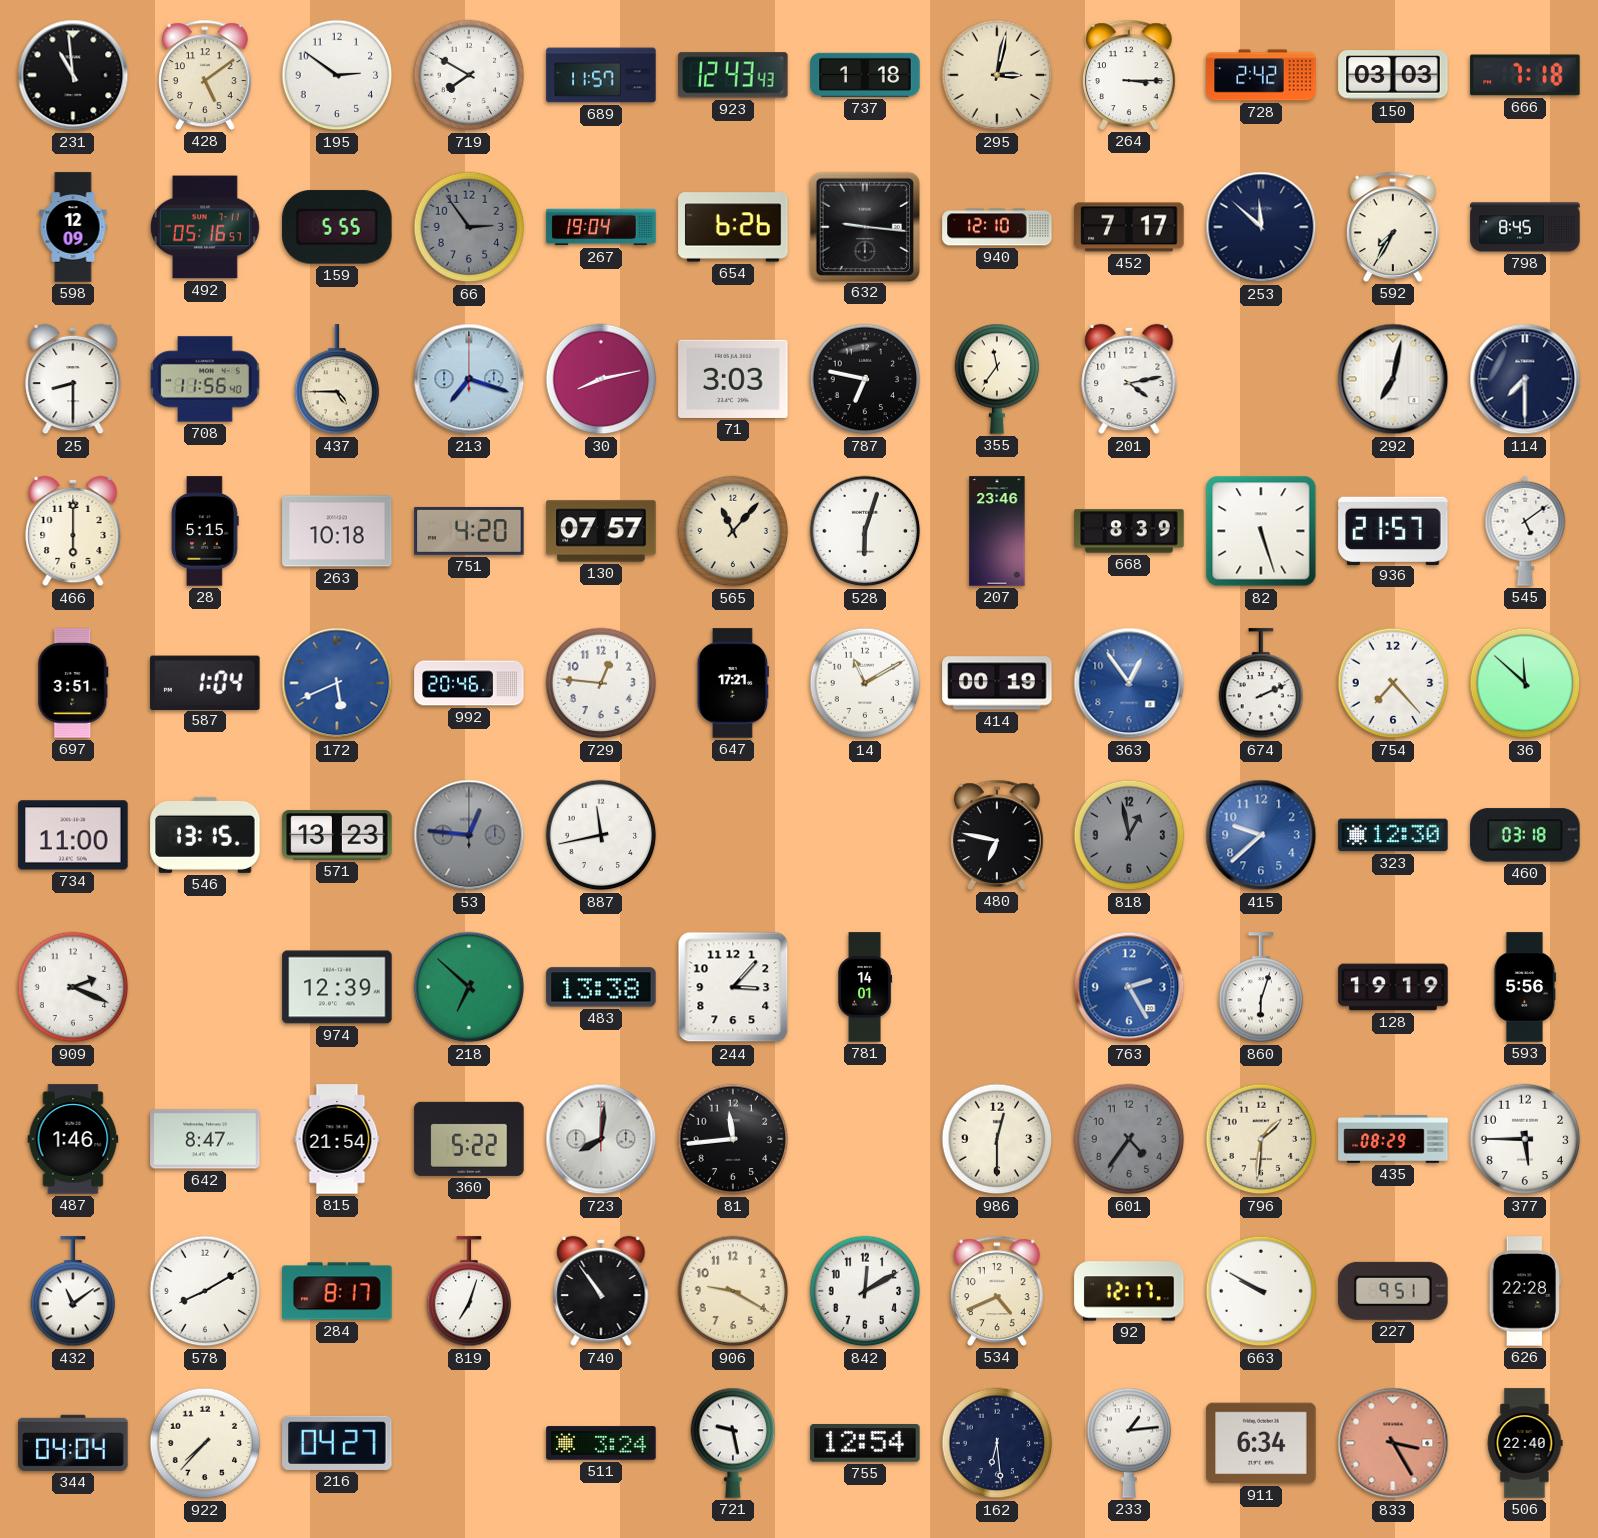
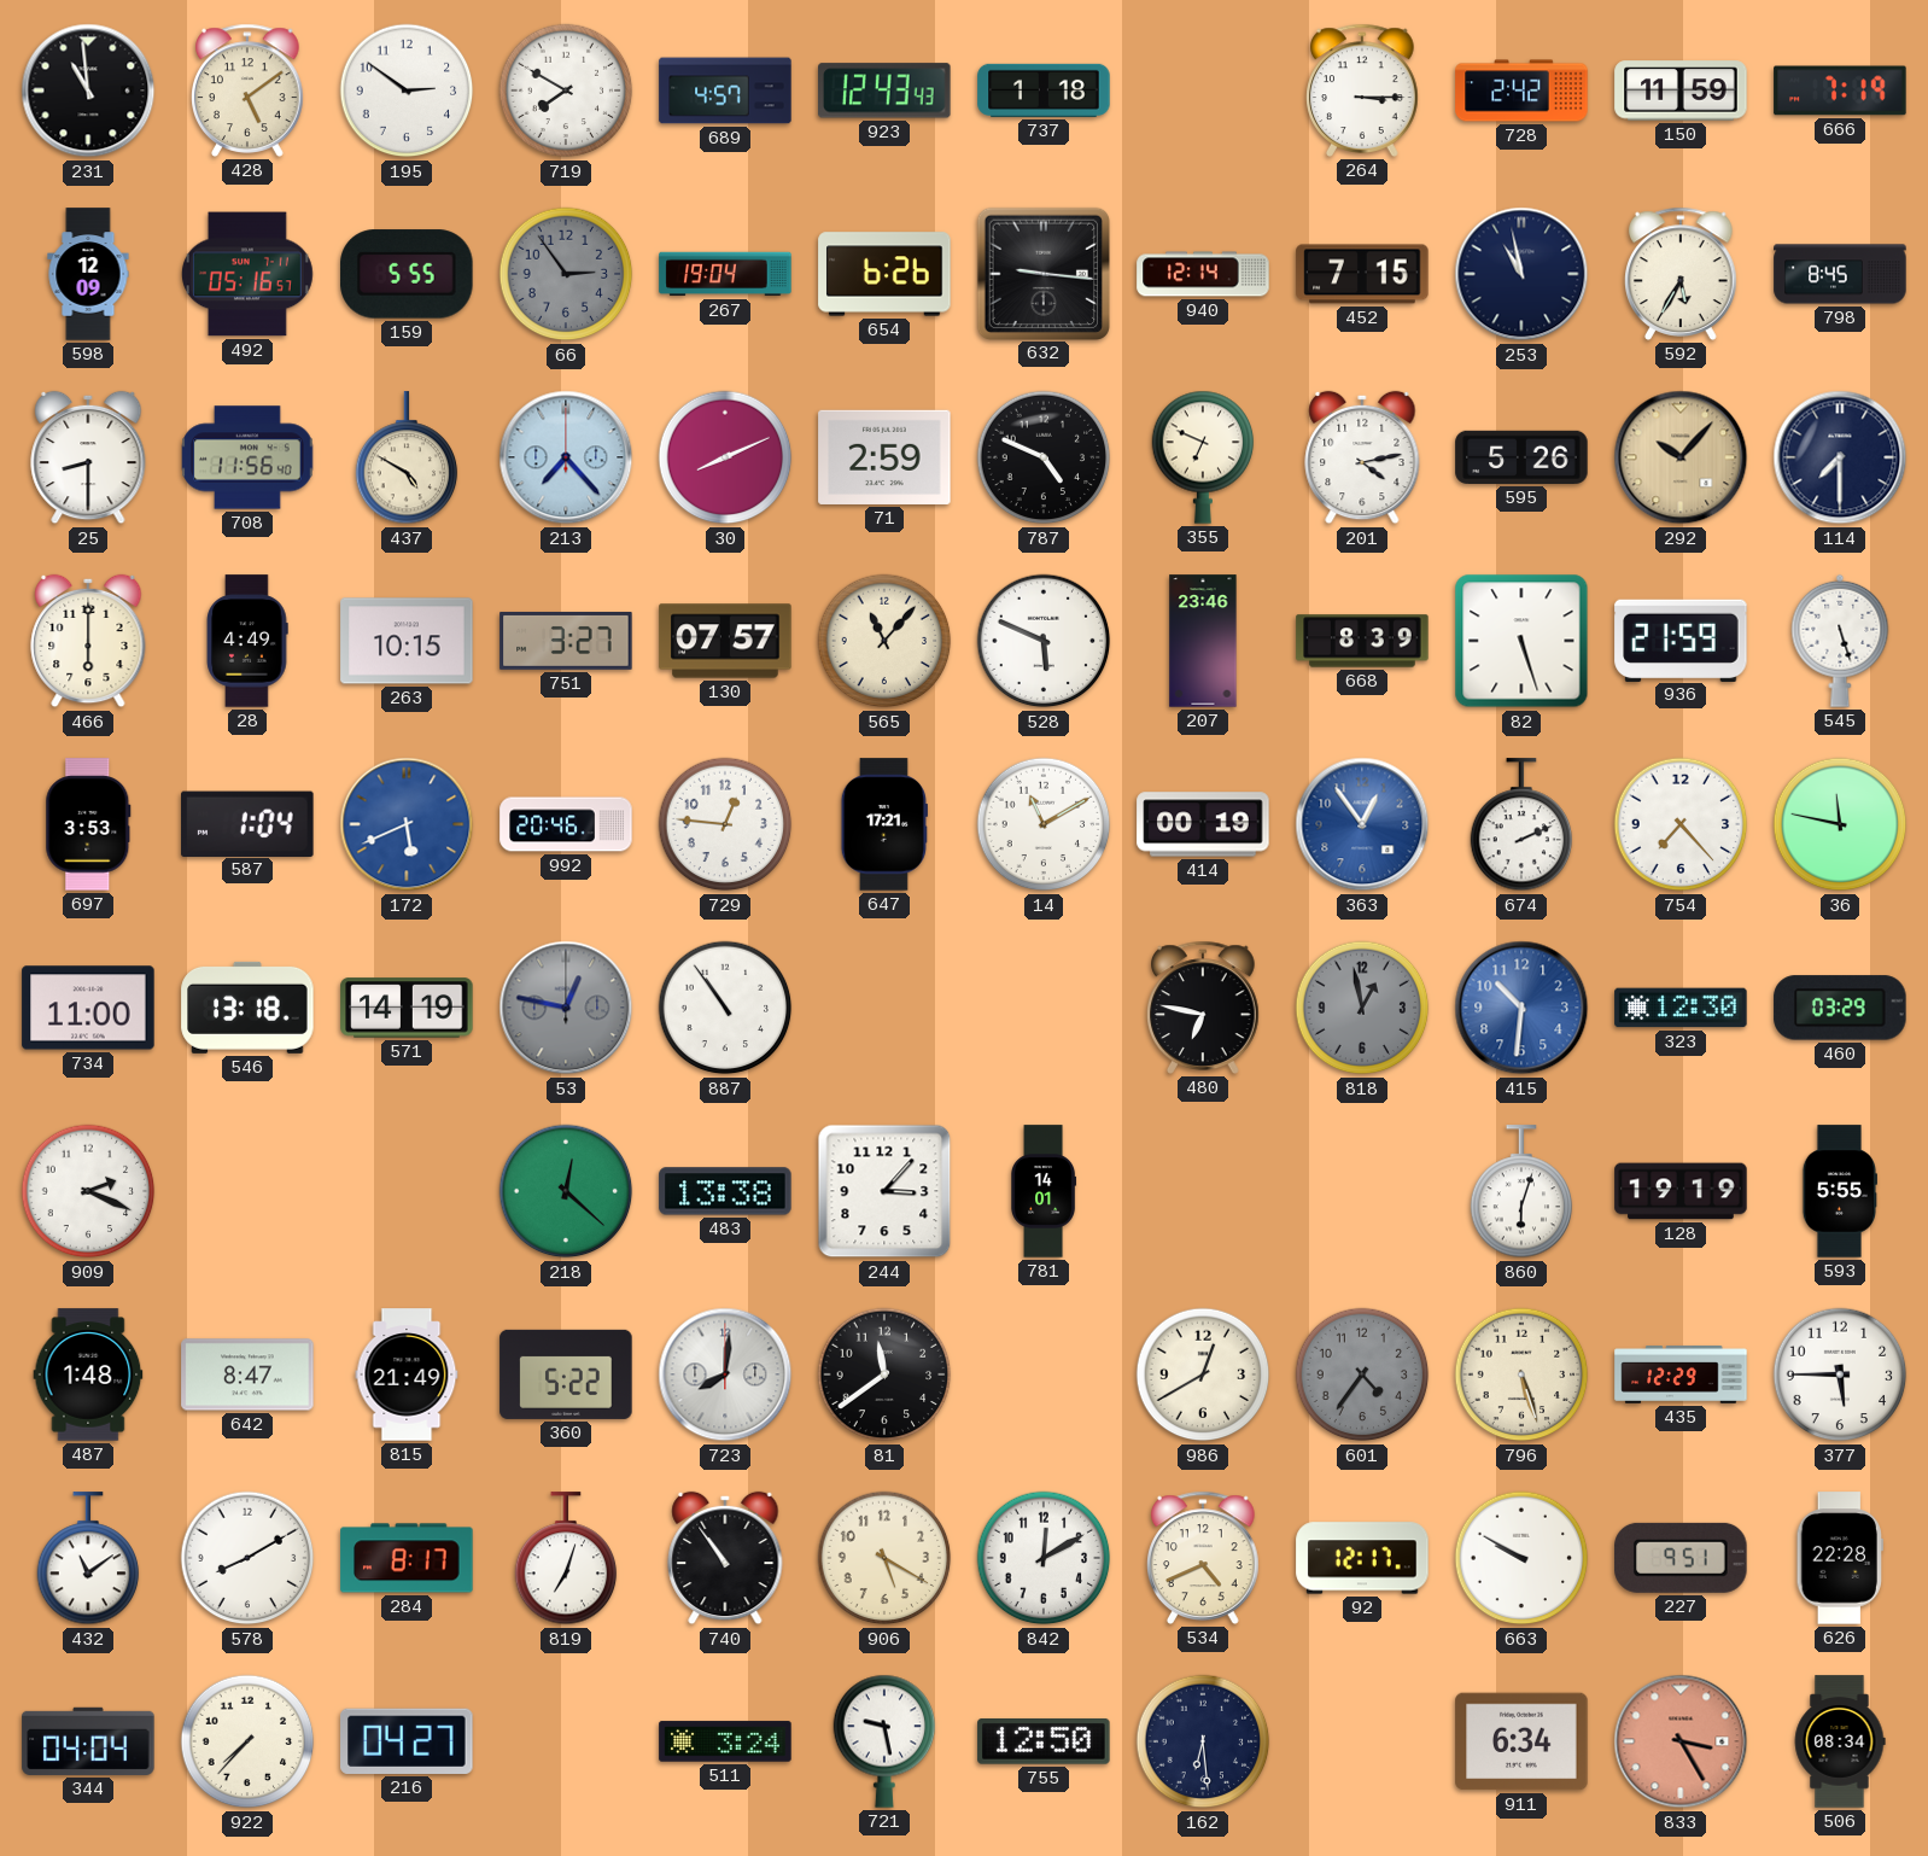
689: 11:57 -> 4:57 (725, 91)
295: 3:02 -> none (997, 75)
150: 03:03 -> 11:59 (1681, 91)
666: 7:18 -> 7:19 (1840, 91)
940: 12:10 -> 12:14 (1203, 274)
452: 7:17 -> 7:15 (1362, 274)
253: 11:52 -> 10:58 (1521, 274)
592: 7:35 -> 5:35 (1681, 274)
437: 4:45 -> 4:50 (407, 459)
213: 7:18 -> 7:23 (566, 457)
30: 8:13 -> 8:11 (725, 457)
71: 3:03 -> 2:59 (884, 457)
787: 6:47 -> 4:49 (1044, 457)
355: 11:36 -> 6:49 (1203, 457)
595: none -> 5:26 (1521, 457)
292: 7:02 -> 10:07 (1681, 457)
292 dial: white -> champagne (1681, 457)
28: 5:15 -> 4:49 (247, 641)
263: 10:18 -> 10:15 (407, 641)
751: 4:20 -> 3:27 (566, 641)
528: 6:03 -> 5:49 (1044, 641)
936: 21:57 -> 21:59 (1681, 640)
545: 5:09 -> 5:27 (1840, 641)
697: 3:51 -> 3:53 (88, 824)
36: 11:52 -> 11:47 (1840, 824)
546: 13:15 -> 13:18 (247, 1008)
571: 13:23 -> 14:19 (407, 1008)
53: 12:46 -> 12:47 (566, 1008)
887: 11:43 -> 10:54 (725, 1008)
415: 9:38 -> 10:31 (1521, 1008)
460: 03:18 -> 03:29 (1840, 1008)
974: 12:39 -> none (337, 987)
218: 6:52 -> 12:22 (566, 1191)
763: 2:25 -> none (1129, 987)
593: 5:56 -> 5:55 (1839, 1191)
487: 1:46 -> 1:48 (88, 1375)
815: 21:54 -> 21:49 (407, 1375)
81: 11:44 -> 11:39 (884, 1375)
986: 12:30 -> 12:40 (1203, 1375)
796: 1:31 -> 5:27 (1521, 1375)
435: 08:29 -> 12:29 (1681, 1376)
906: 9:20 -> 5:20 (884, 1558)
755: 12:54 -> 12:50 (1044, 1741)
233: 1:14 -> none (1129, 1443)
506: 22:40 -> 08:34 (1840, 1741)
